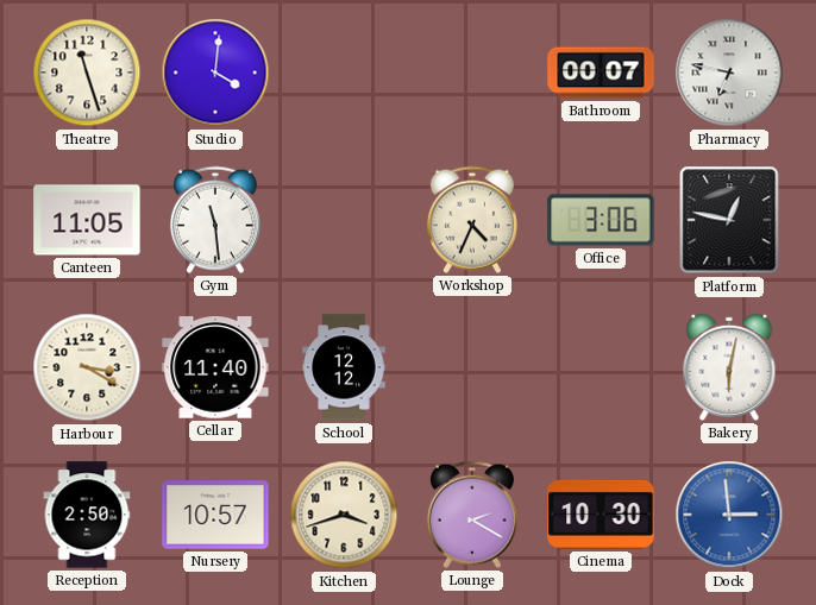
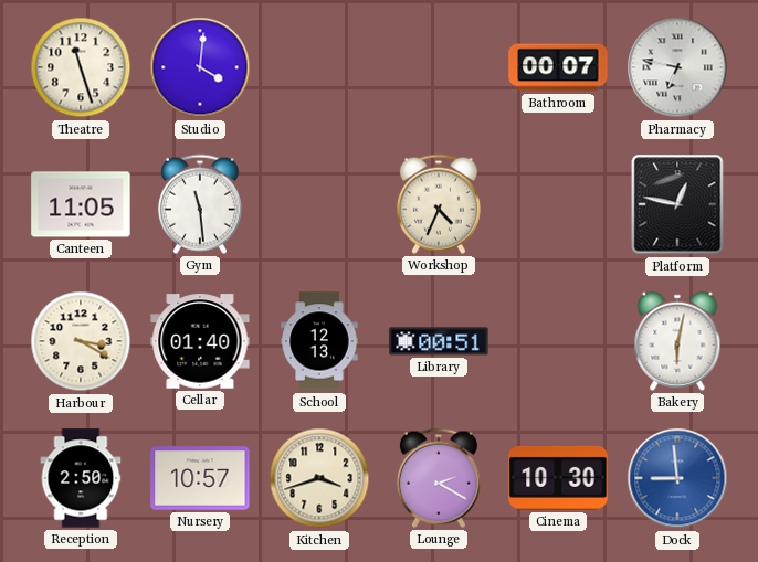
Office: 3:06 -> none (601, 220)
Cellar: 11:40 -> 01:40 (200, 341)
School: 12:12 -> 12:13 (319, 341)
Library: none -> 00:51 (439, 341)
Dock: 2:59 -> 8:59 (677, 478)
